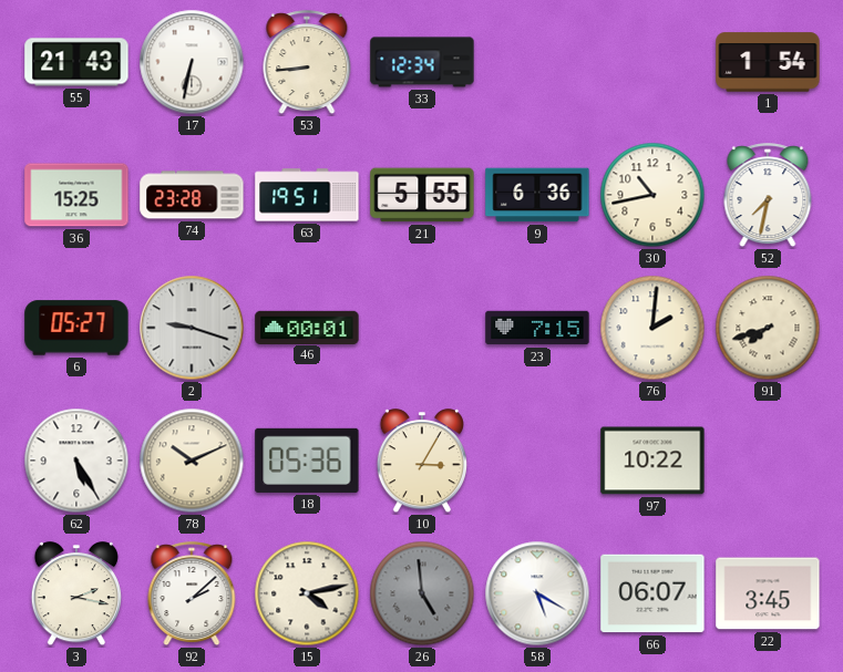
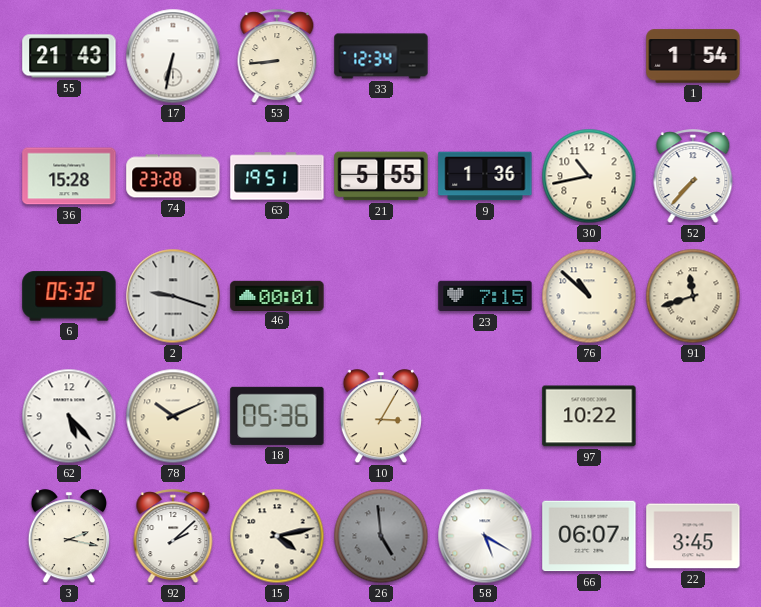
36: 15:25 -> 15:28 (69, 176)
9: 6:36 -> 1:36 (485, 176)
52: 7:32 -> 7:37 (693, 177)
6: 05:27 -> 05:32 (69, 296)
76: 2:01 -> 10:52 (589, 296)
91: 7:42 -> 11:42 (693, 296)
62: 5:25 -> 5:23 (69, 416)
